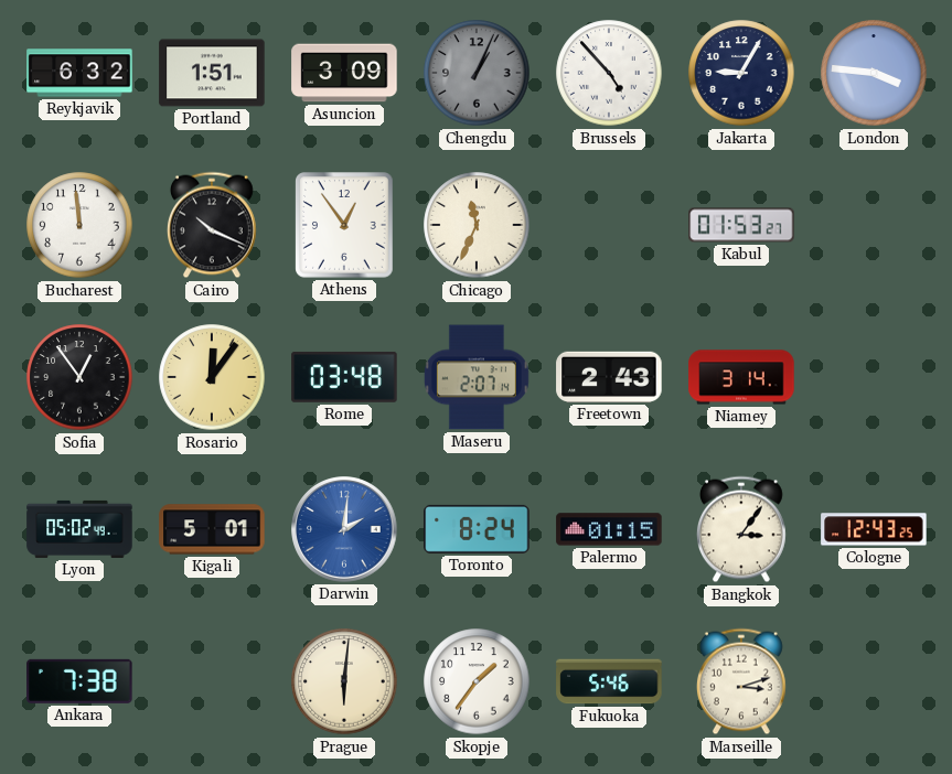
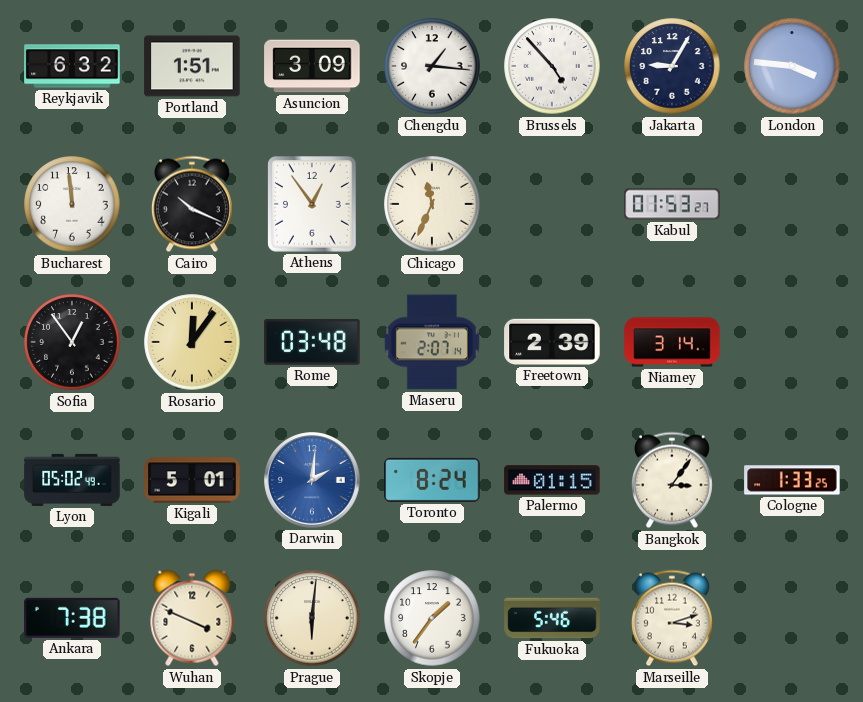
Chengdu: 1:04 -> 1:16 (432, 66)
Chengdu dial: grey -> white (432, 66)
Freetown: 2:43 -> 2:39 (552, 342)
Cologne: 12:43 -> 1:33 (792, 480)
Wuhan: none -> 3:49 (192, 618)
